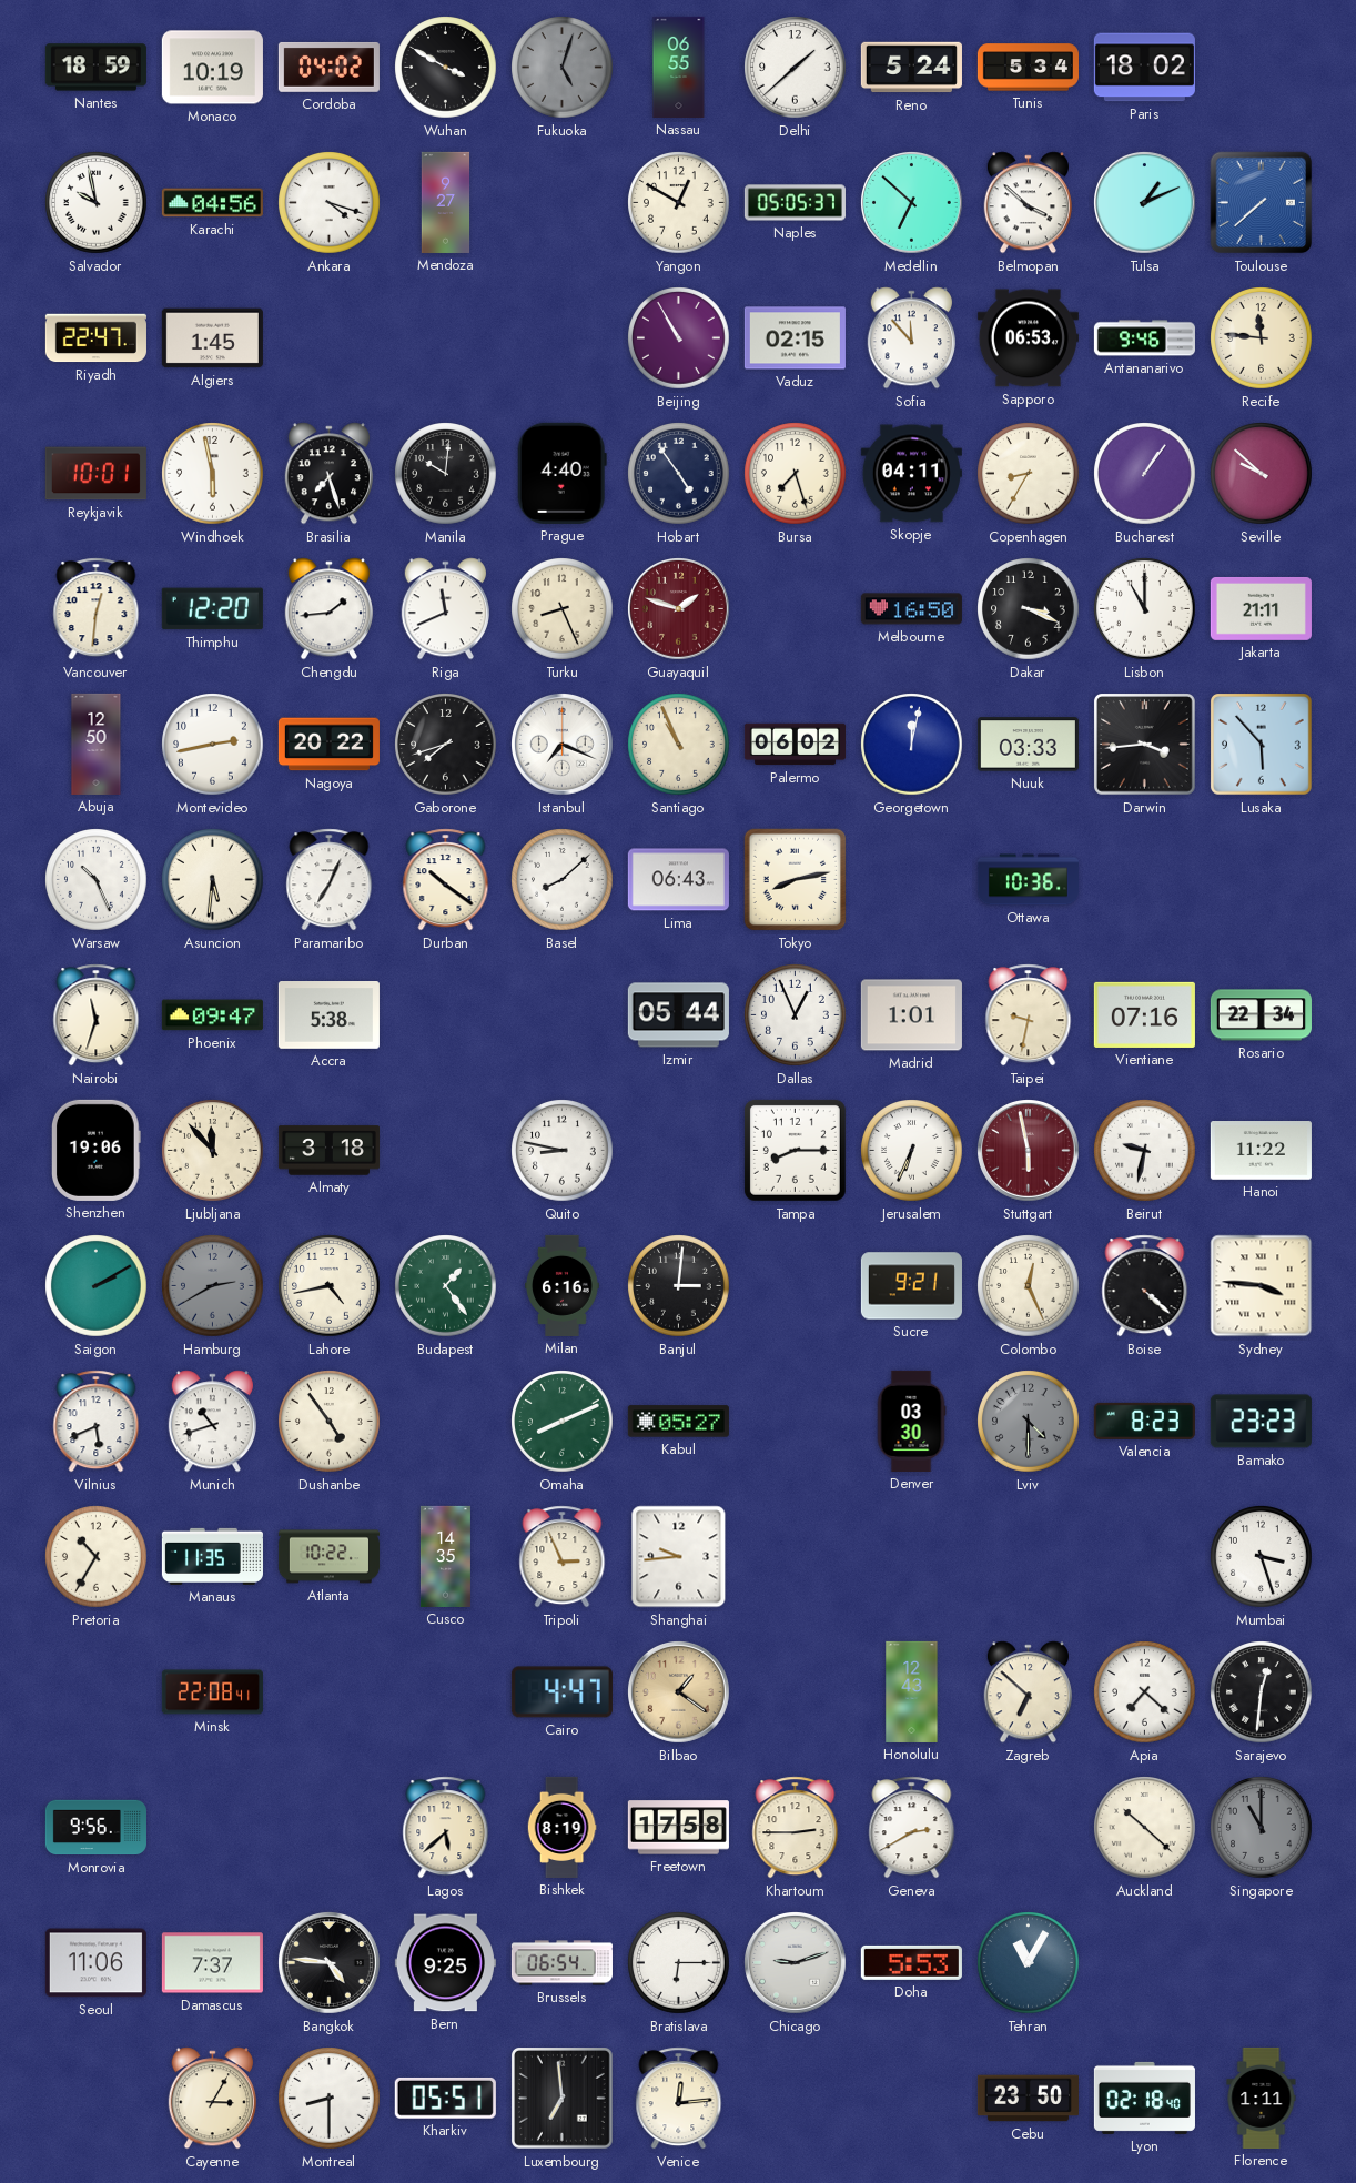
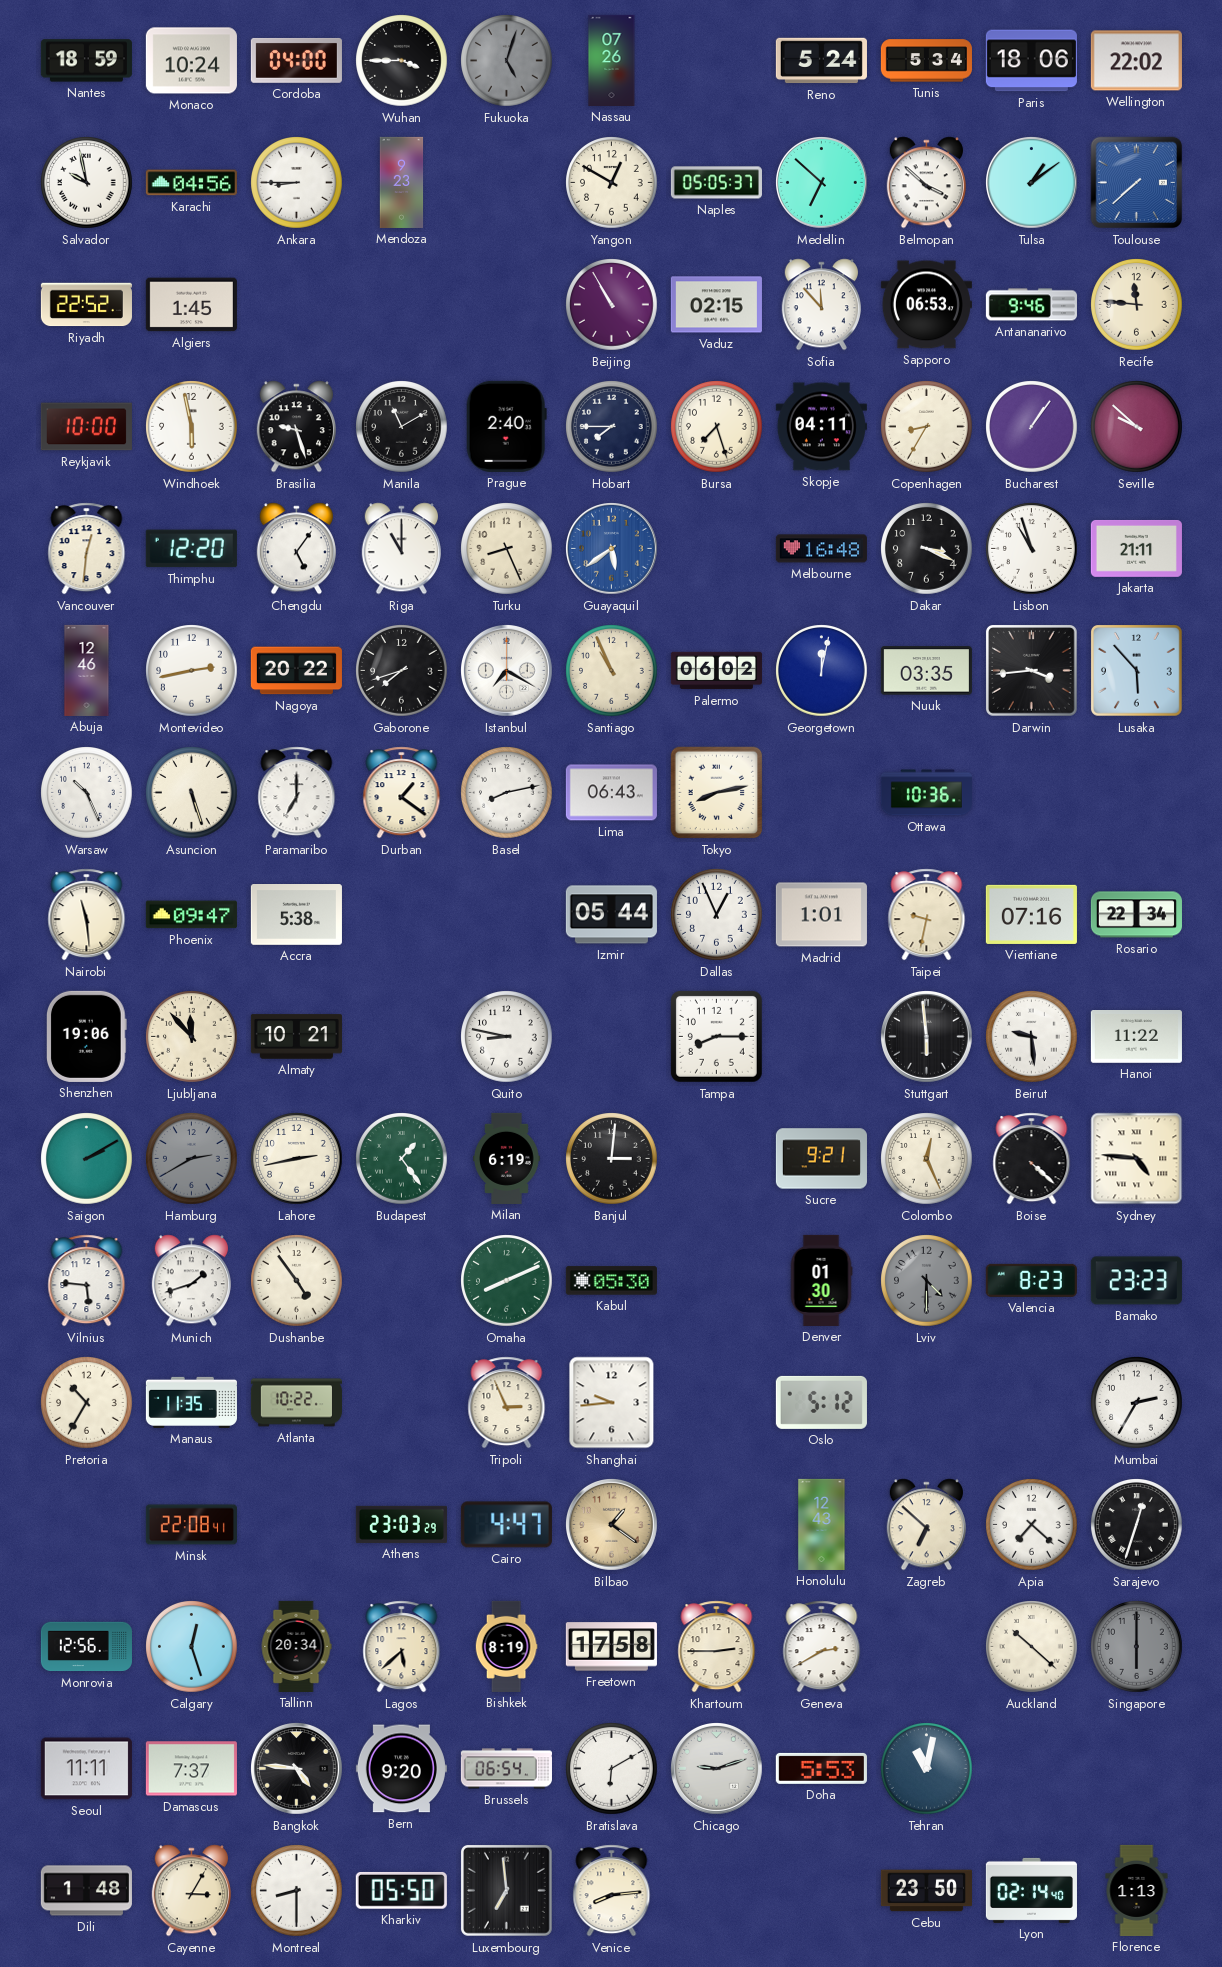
Monaco: 10:19 -> 10:24 (191, 61)
Cordoba: 04:02 -> 04:00 (296, 60)
Wuhan: 3:50 -> 3:45 (402, 61)
Nassau: 06:55 -> 07:26 (612, 60)
Delhi: 1:38 -> none (796, 68)
Paris: 18:02 -> 18:06 (1031, 61)
Wellington: none -> 22:02 (1136, 61)
Ankara: 4:18 -> 8:45 (297, 183)
Mendoza: 9:27 -> 9:23 (402, 182)
Tulsa: 1:11 -> 1:09 (1032, 183)
Riyadh: 22:47 -> 22:52 (86, 305)
Reykjavik: 10:01 -> 10:00 (86, 427)
Brasilia: 7:27 -> 9:27 (296, 427)
Manila: 10:01 -> 11:10 (402, 427)
Prague: 4:40 -> 2:40 (506, 426)
Hobart: 4:54 -> 7:45 (612, 427)
Chengdu: 1:44 -> 5:06 (296, 549)
Riga: 11:41 -> 11:00 (401, 549)
Guayaquil: 1:48 -> 5:39 (612, 549)
Guayaquil dial: burgundy -> blue (612, 549)
Melbourne: 16:50 -> 16:48 (821, 549)
Lisbon: 11:00 -> 10:57 (1032, 549)
Abuja: 12:50 -> 12:46 (87, 670)
Istanbul: 7:19 -> 7:20 (507, 671)
Nuuk: 03:33 -> 03:35 (926, 671)
Asuncion: 5:31 -> 5:27 (192, 793)
Paramaribo: 7:04 -> 7:00 (297, 793)
Durban: 10:21 -> 1:21 (402, 793)
Basel: 8:08 -> 8:13 (507, 793)
Nairobi: 11:33 -> 11:29 (87, 915)
Almaty: 3:18 -> 10:21 (296, 1037)
Jerusalem: 6:34 -> none (912, 1151)
Stuttgart: 5:58 -> 5:59 (927, 1037)
Stuttgart dial: burgundy -> black (927, 1037)
Beirut: 9:32 -> 9:29 (1032, 1037)
Lahore: 4:43 -> 2:43 (297, 1159)
Milan: 6:16 -> 6:19 (507, 1158)
Sydney: 3:46 -> 4:46 (1137, 1159)
Vilnius: 5:41 -> 5:46 (87, 1281)
Munich: 10:42 -> 1:42 (191, 1281)
Kabul: 05:27 -> 05:30 (611, 1281)
Denver: 03:30 -> 01:30 (821, 1280)
Cusco: 14:35 -> none (445, 1556)
Oslo: none -> 5:12 (821, 1402)
Mumbai: 3:27 -> 2:35 (1137, 1403)
Athens: none -> 23:03 (401, 1524)
Sarajevo: 12:31 -> 12:33 (1137, 1525)
Monrovia: 9:56 -> 12:56 (86, 1647)
Calgary: none -> 12:27 (192, 1647)
Tallinn: none -> 20:34 (296, 1646)
Singapore: 11:00 -> 6:00 (1137, 1647)
Seoul: 11:06 -> 11:11 (86, 1769)
Bern: 9:25 -> 9:20 (401, 1769)
Bratislava: 6:15 -> 6:10 (612, 1769)
Tehran: 11:05 -> 11:02 (927, 1769)
Dili: none -> 1:48 (86, 1891)
Kharkiv: 05:51 -> 05:50 (401, 1890)
Venice: 12:14 -> 8:14 (612, 1891)
Lyon: 02:18 -> 02:14 (1031, 1890)
Florence: 1:11 -> 1:13 (1137, 1890)
